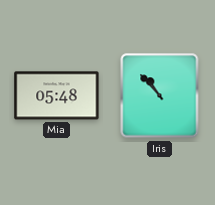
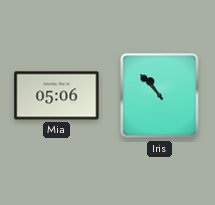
Mia: 05:48 -> 05:06 (57, 96)
